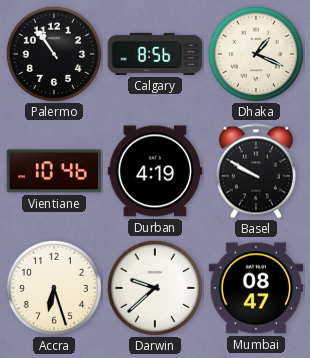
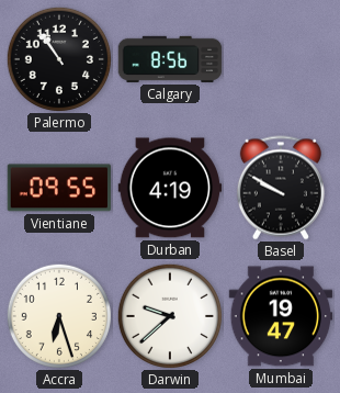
Dhaka: 1:19 -> none (256, 54)
Vientiane: 10:46 -> 09:55 (59, 188)
Mumbai: 08:47 -> 19:47 (281, 316)
